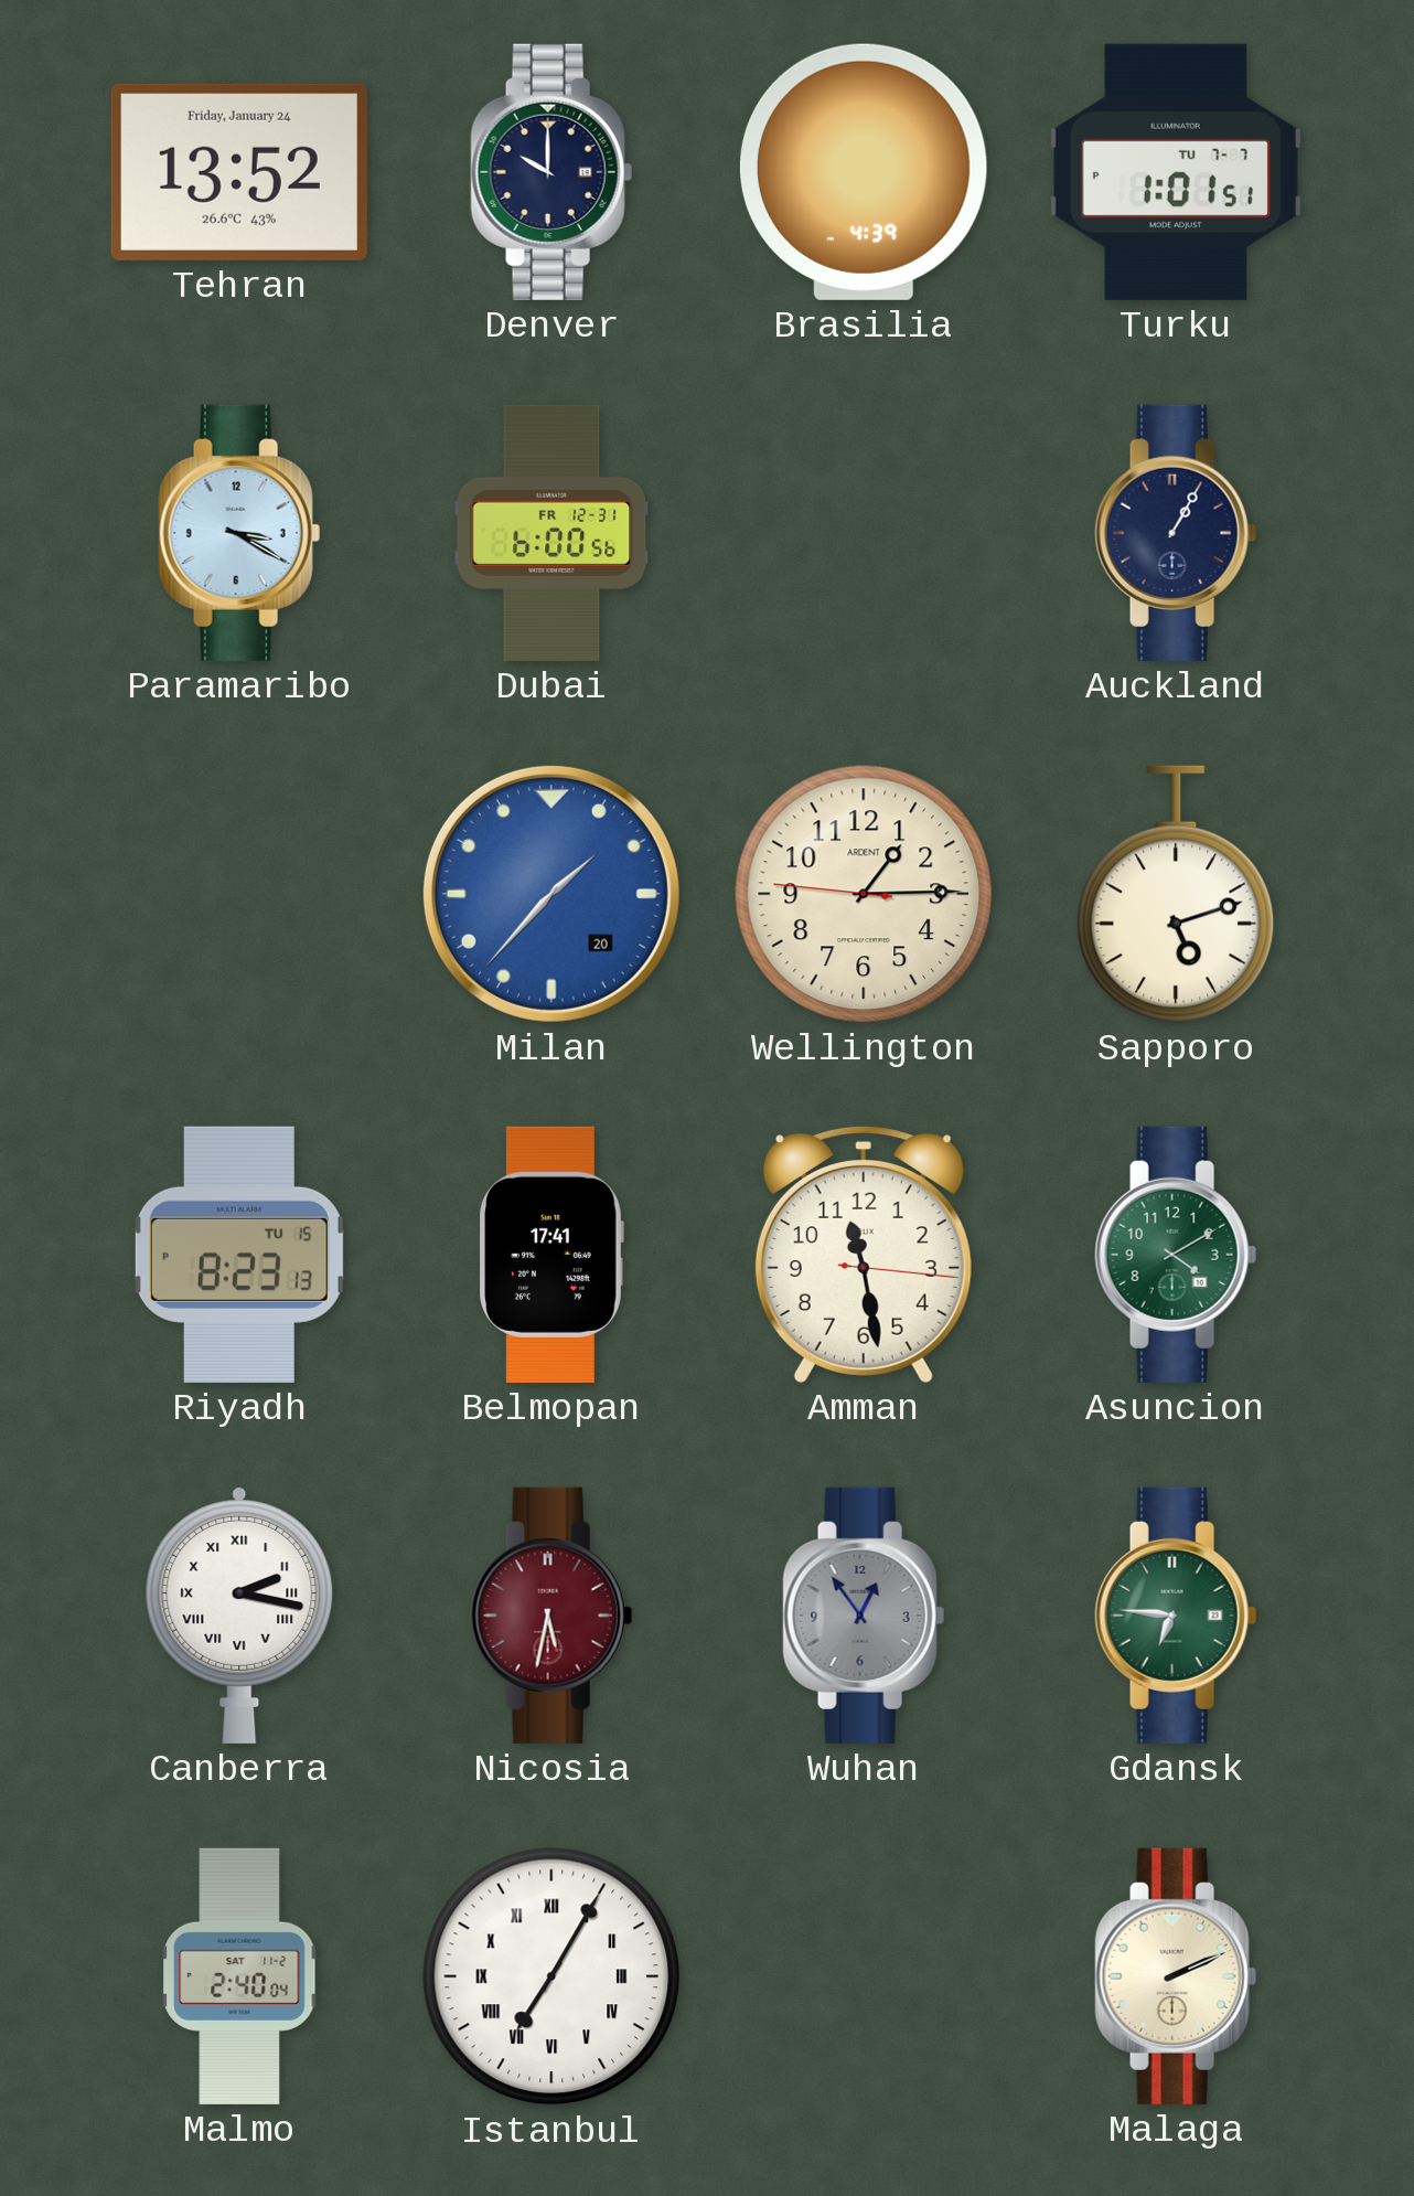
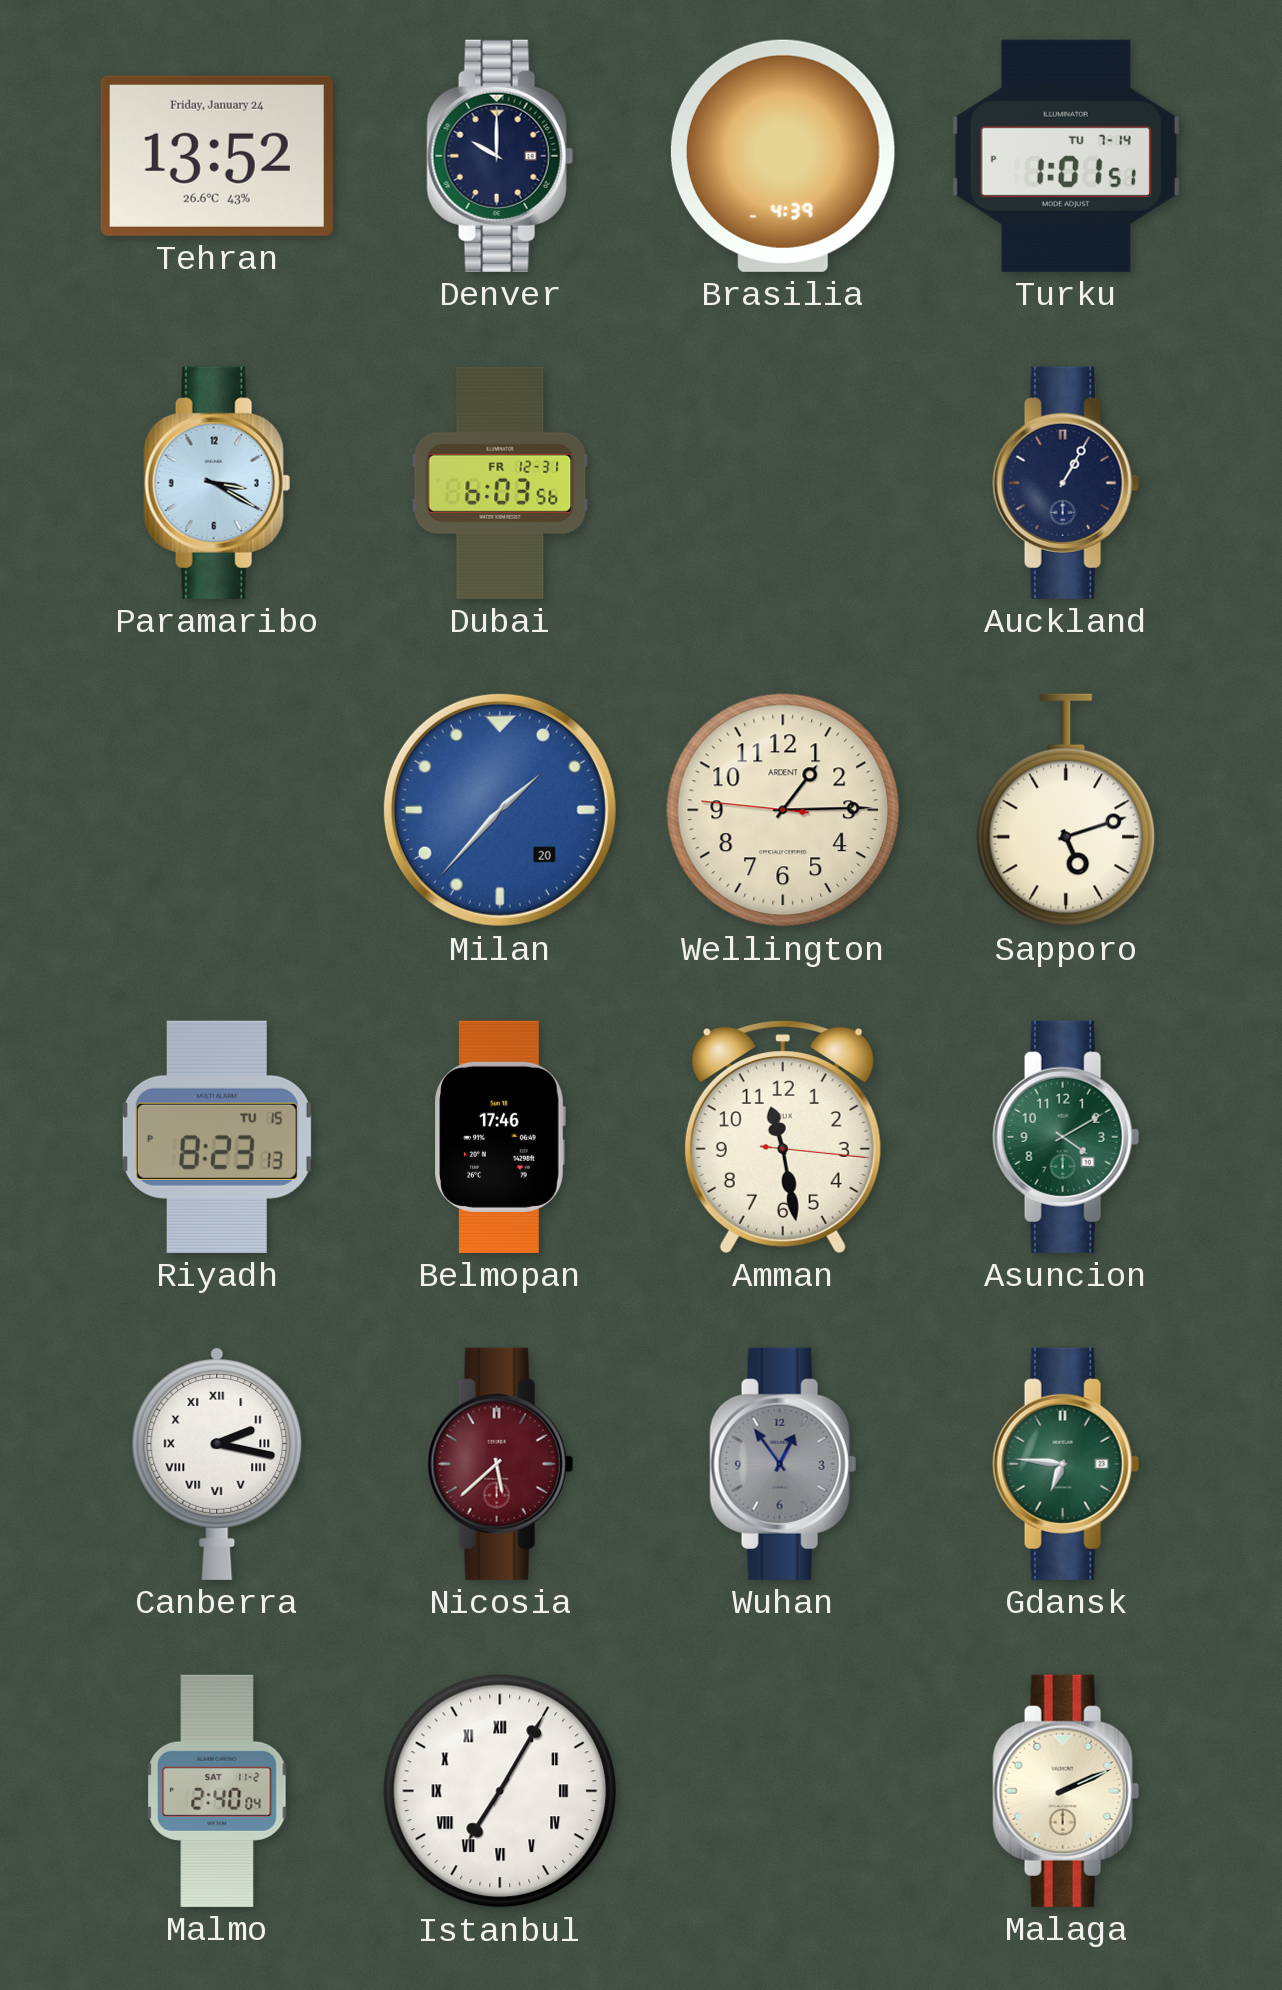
Turku date: TU 7-7 -> TU 7-14 (1066, 156)
Dubai: 6:00 -> 6:03 (500, 483)
Belmopan: 17:41 -> 17:46 (500, 1137)
Nicosia: 5:32 -> 5:38 (500, 1464)
